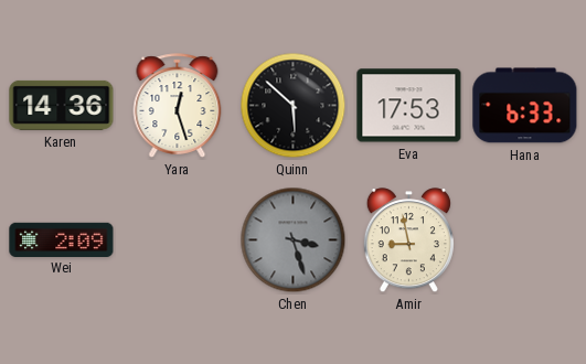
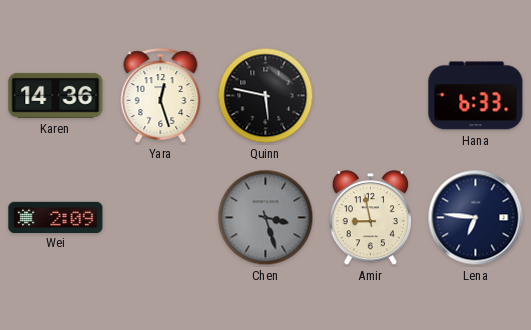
Quinn: 5:52 -> 5:47 (266, 96)
Eva: 17:53 -> none (409, 106)
Lena: none -> 6:46 (476, 218)
